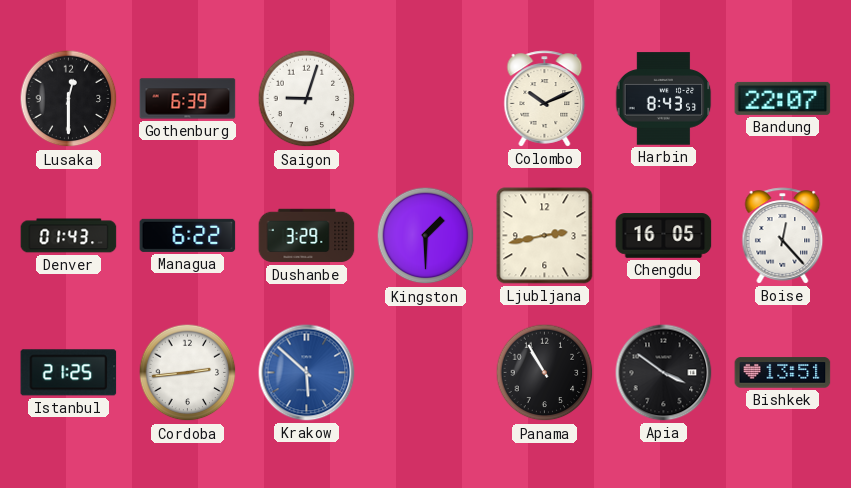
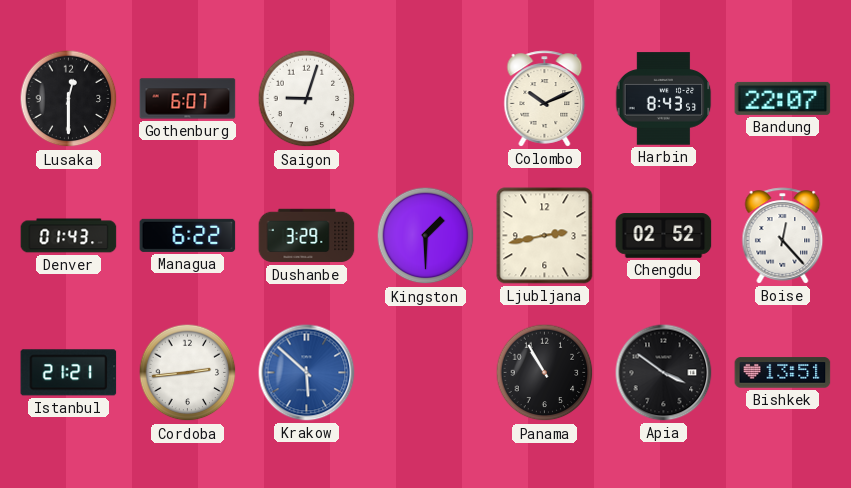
Gothenburg: 6:39 -> 6:07 (188, 99)
Chengdu: 16:05 -> 02:52 (664, 236)
Istanbul: 21:25 -> 21:21 (69, 373)
